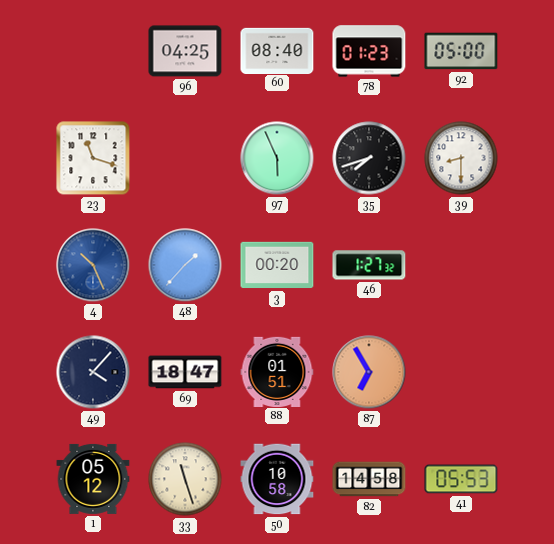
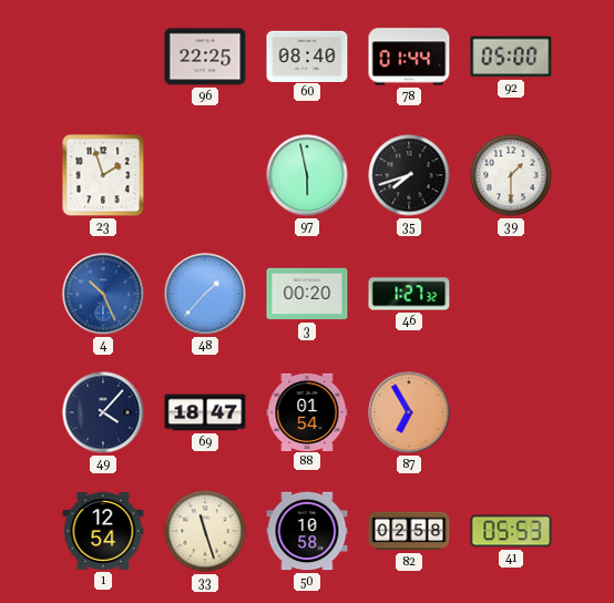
96: 04:25 -> 22:25 (205, 57)
78: 01:23 -> 01:44 (409, 57)
23: 11:18 -> 1:57 (103, 175)
97: 5:56 -> 5:58 (307, 175)
39: 8:30 -> 1:30 (511, 175)
88: 01:51 -> 01:54 (307, 411)
1: 05:12 -> 12:54 (103, 531)
82: 14:58 -> 02:58 (409, 531)
